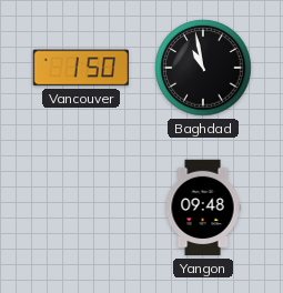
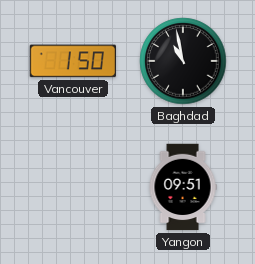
Yangon: 09:48 -> 09:51 (183, 187)
